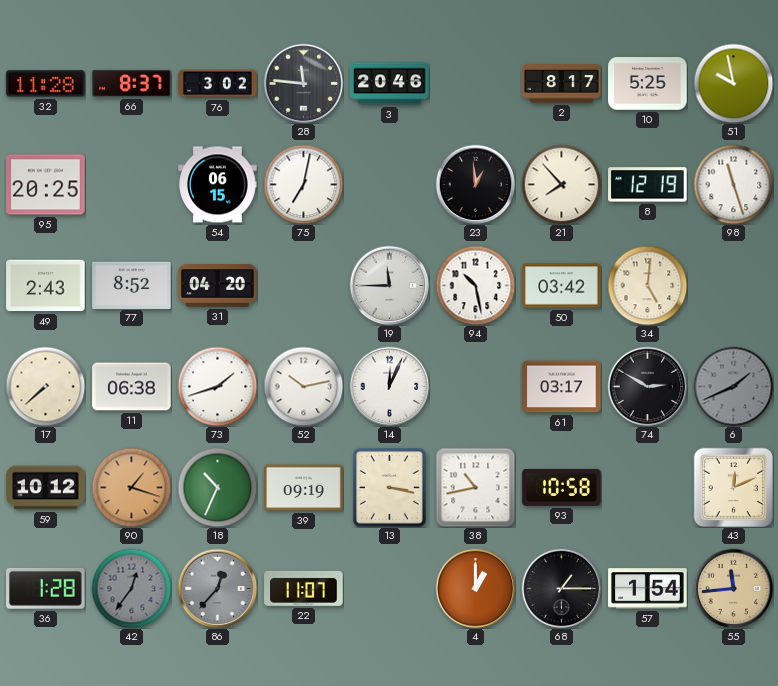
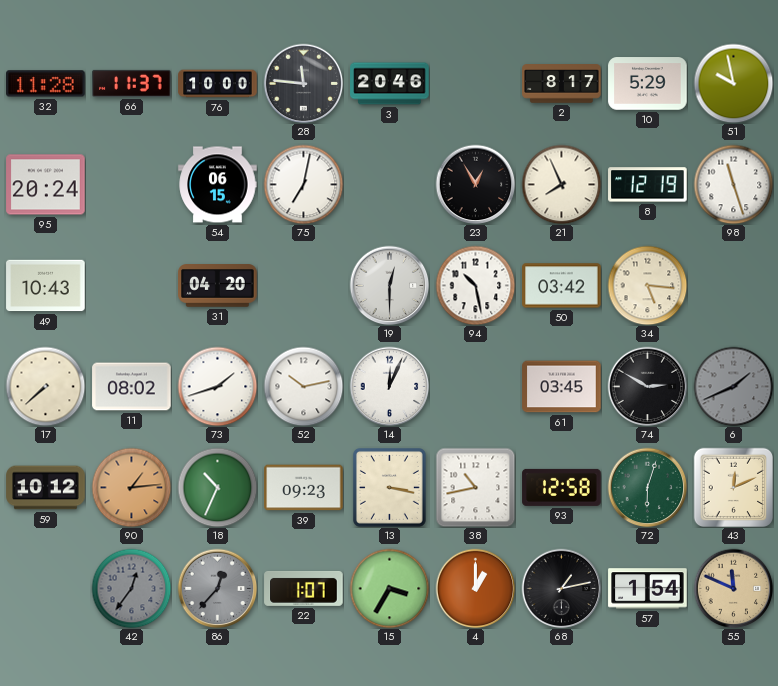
66: 8:37 -> 11:37 (132, 83)
76: 3:02 -> 10:00 (218, 84)
10: 5:25 -> 5:29 (648, 84)
95: 20:25 -> 20:24 (46, 185)
23: 12:59 -> 12:55 (475, 184)
21: 7:53 -> 7:56 (561, 184)
49: 2:43 -> 10:43 (46, 286)
77: 8:52 -> none (132, 285)
19: 11:45 -> 12:30 (389, 285)
34: 5:01 -> 5:16 (647, 285)
11: 06:38 -> 08:02 (132, 387)
61: 03:17 -> 03:45 (562, 387)
90: 1:18 -> 1:14 (131, 487)
39: 09:19 -> 09:23 (304, 488)
93: 10:58 -> 12:58 (562, 487)
72: none -> 6:03 (647, 487)
36: 1:28 -> none (46, 588)
22: 11:07 -> 1:07 (304, 588)
15: none -> 3:35 (389, 588)
68: 1:15 -> 1:13 (561, 588)
55: 11:44 -> 11:49 (733, 588)
